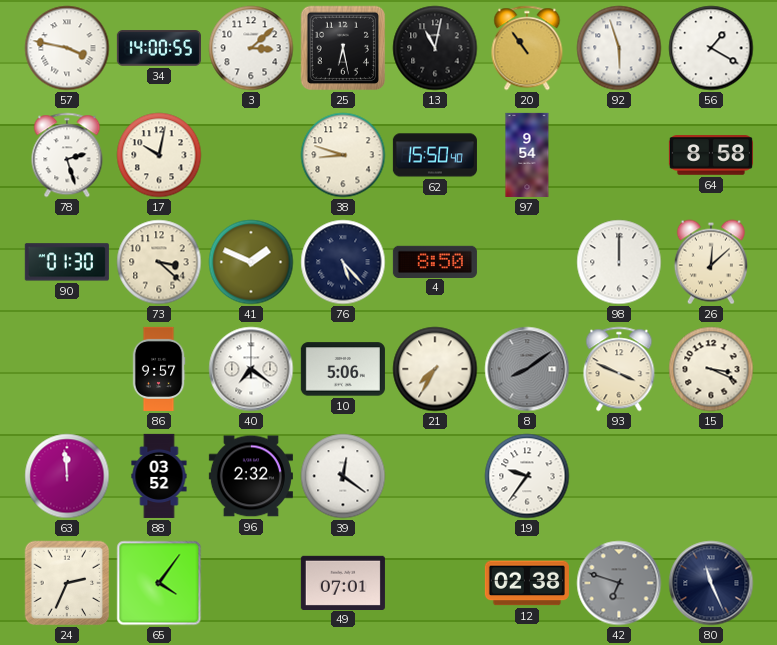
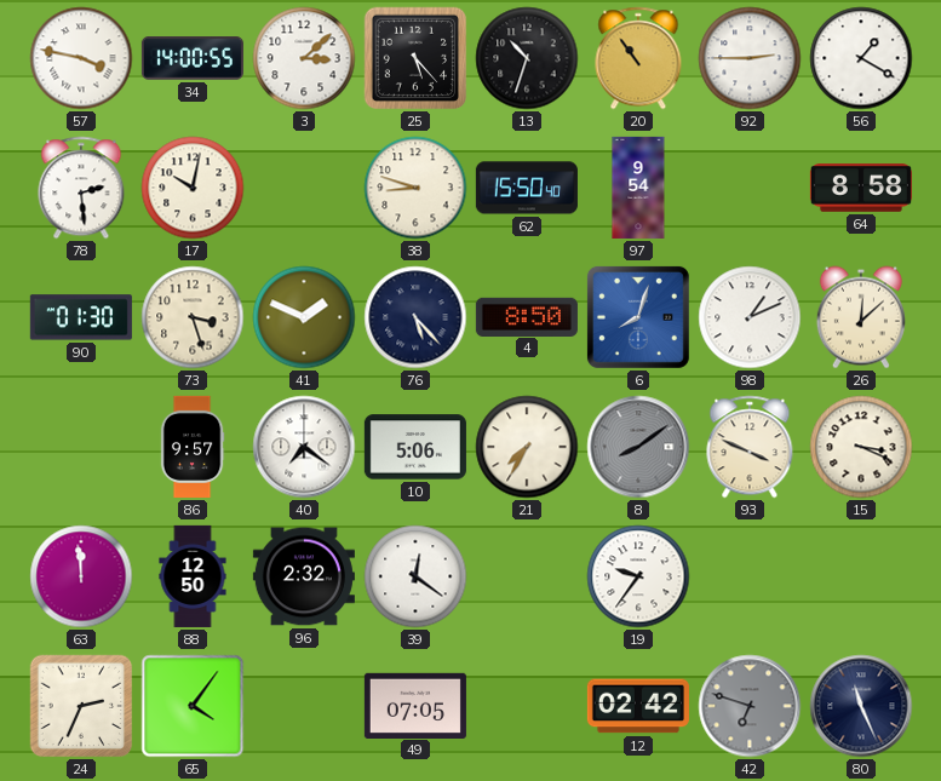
25: 6:28 -> 5:23 (415, 58)
13: 11:02 -> 10:33 (527, 58)
92: 5:57 -> 2:45 (750, 58)
78: 2:27 -> 2:29 (81, 188)
73: 3:22 -> 3:27 (193, 317)
6: none -> 8:03 (638, 317)
98: 12:00 -> 1:11 (750, 317)
88: 03:52 -> 12:50 (193, 576)
49: 07:01 -> 07:05 (415, 705)
12: 02:38 -> 02:42 (638, 706)
